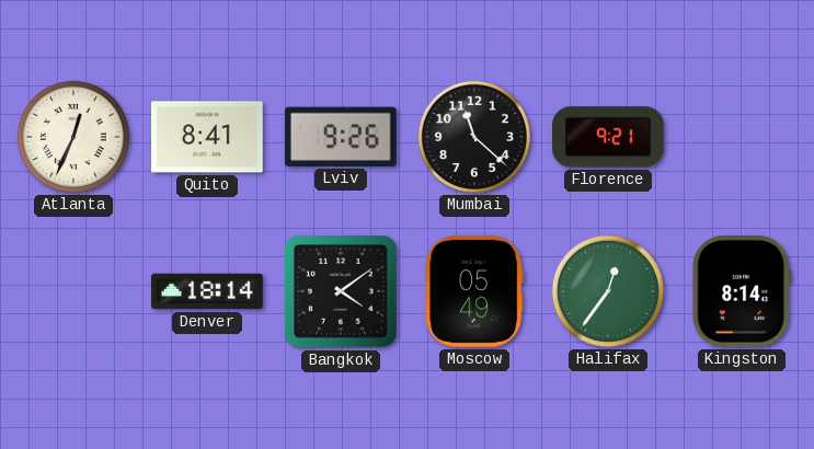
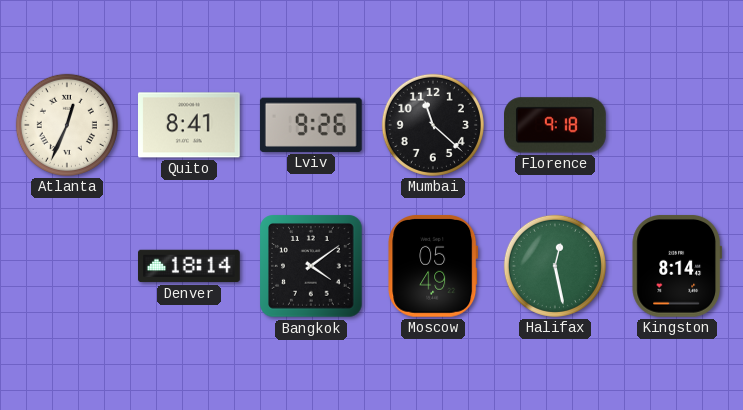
Florence: 9:21 -> 9:18 (556, 125)
Halifax: 12:36 -> 12:28 (555, 266)
